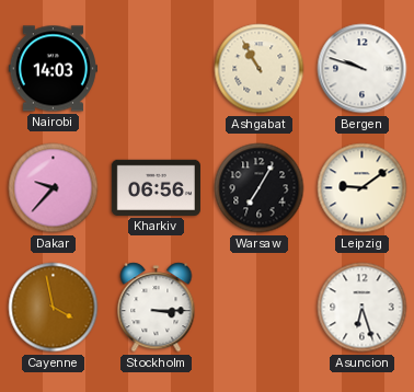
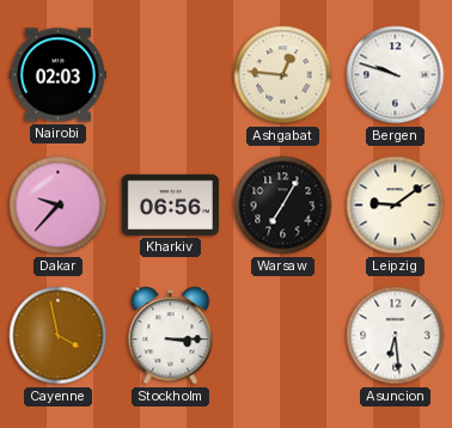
Nairobi: 14:03 -> 02:03 (57, 75)
Ashgabat: 10:55 -> 12:46 (283, 75)
Asuncion: 6:27 -> 6:29 (396, 336)
